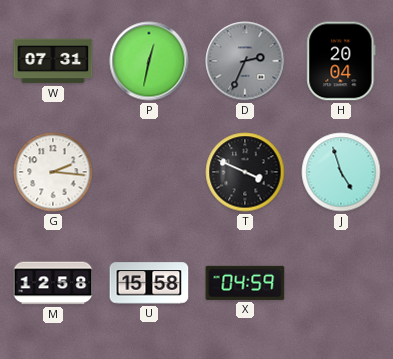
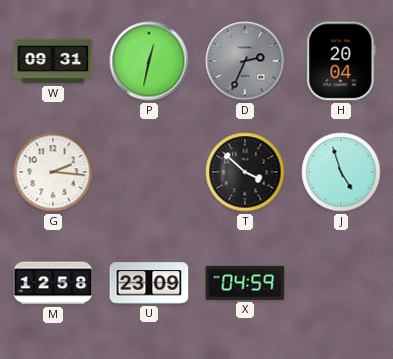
W: 07:31 -> 09:31 (53, 61)
T: 3:49 -> 3:52 (245, 172)
U: 15:58 -> 23:09 (149, 283)
